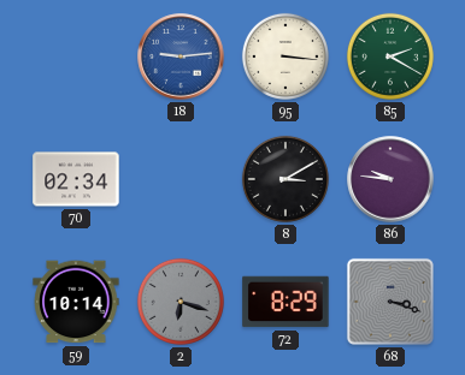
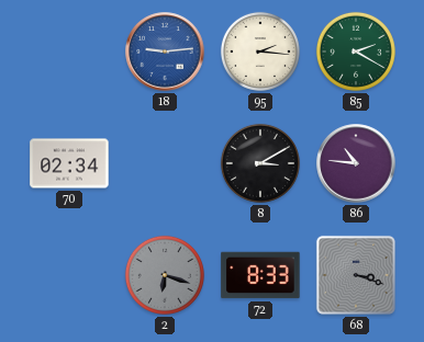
95: 3:16 -> 2:16 (260, 52)
86: 9:46 -> 10:46 (356, 163)
59: 10:14 -> none (76, 302)
72: 8:29 -> 8:33 (260, 275)
